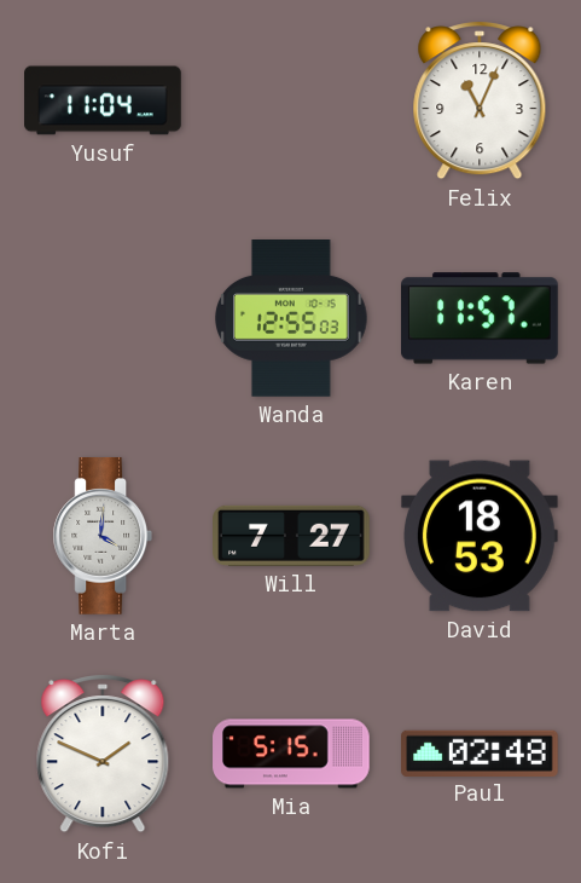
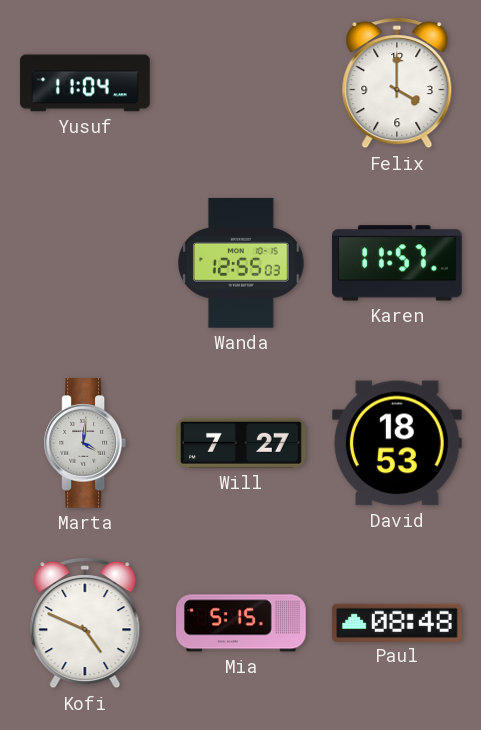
Felix: 11:04 -> 4:00 (397, 83)
Kofi: 1:49 -> 4:49 (85, 623)
Paul: 02:48 -> 08:48 (397, 622)
